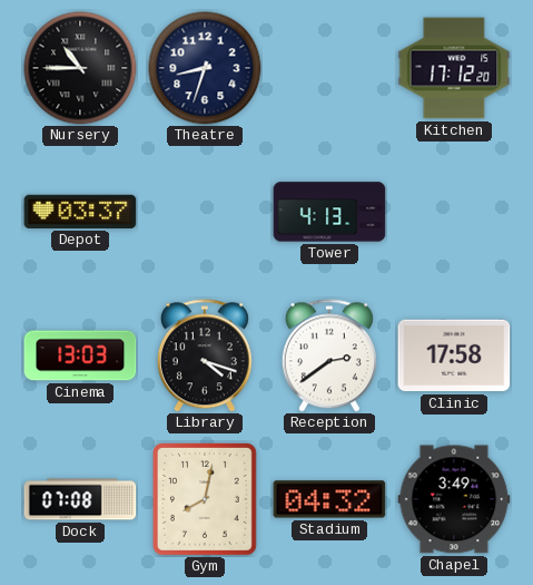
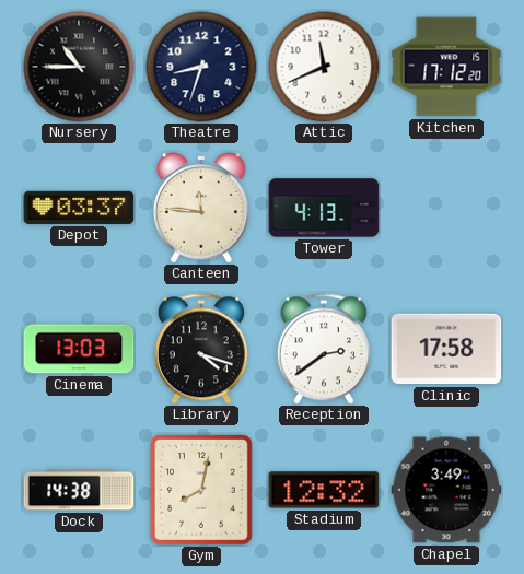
Attic: none -> 11:41 (324, 67)
Canteen: none -> 11:46 (202, 209)
Dock: 07:08 -> 14:38 (79, 490)
Stadium: 04:32 -> 12:32 (324, 490)
